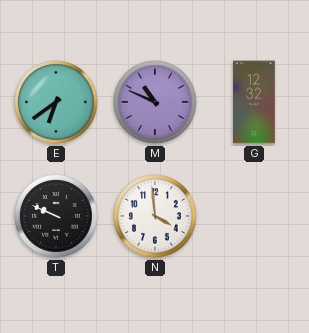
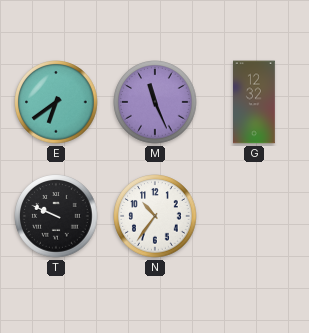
M: 10:49 -> 11:26 (155, 102)
N: 3:59 -> 10:36 (155, 216)
